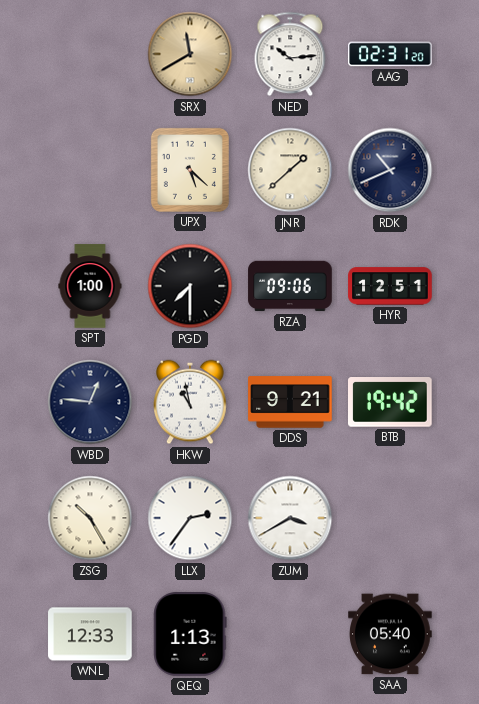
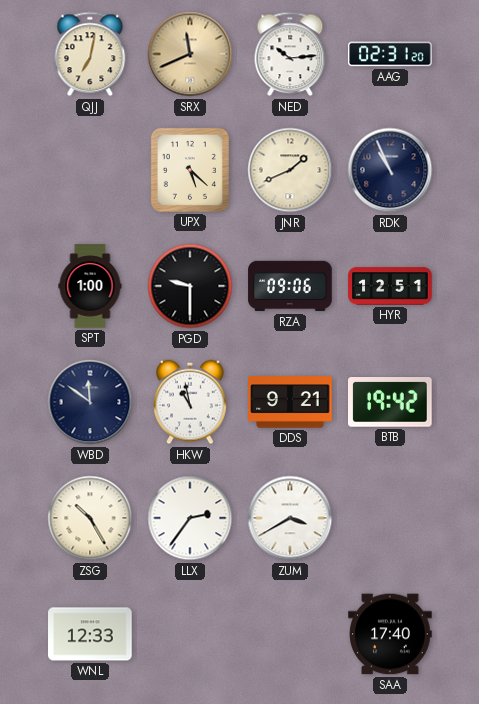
QJJ: none -> 7:02 (90, 54)
SRX: 11:40 -> 11:41 (190, 54)
JNR: 1:38 -> 1:41 (290, 170)
RDK: 10:41 -> 10:56 (390, 170)
PGD: 7:30 -> 9:30 (190, 286)
WBD: 12:46 -> 11:51 (90, 402)
QEQ: 1:13 -> none (190, 634)
SAA: 05:40 -> 17:40 (390, 634)
